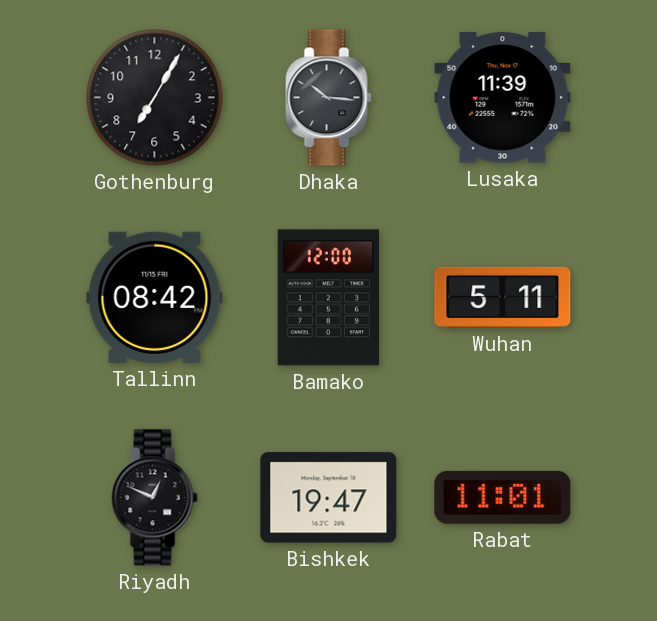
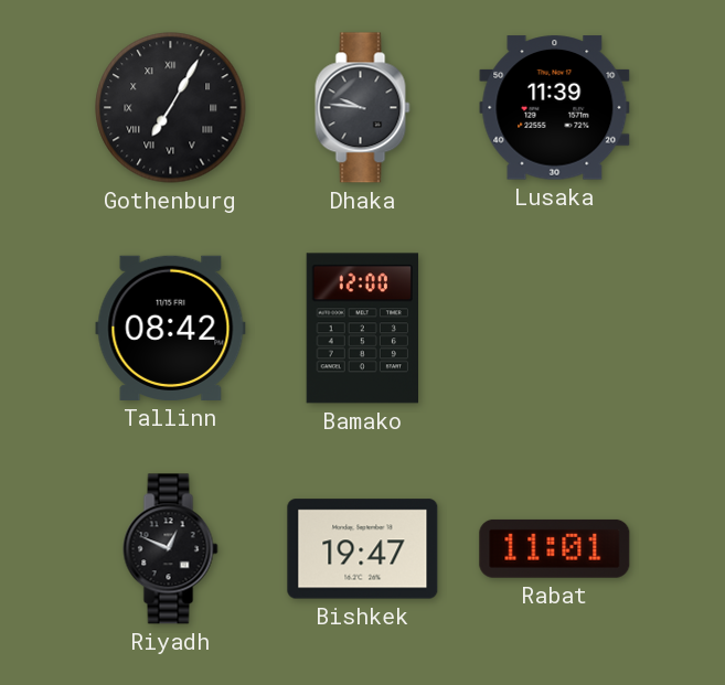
Gothenburg numerals: Arabic -> Roman (171, 108)
Dhaka: 10:16 -> 9:46 (363, 108)
Wuhan: 5:11 -> none (503, 297)
